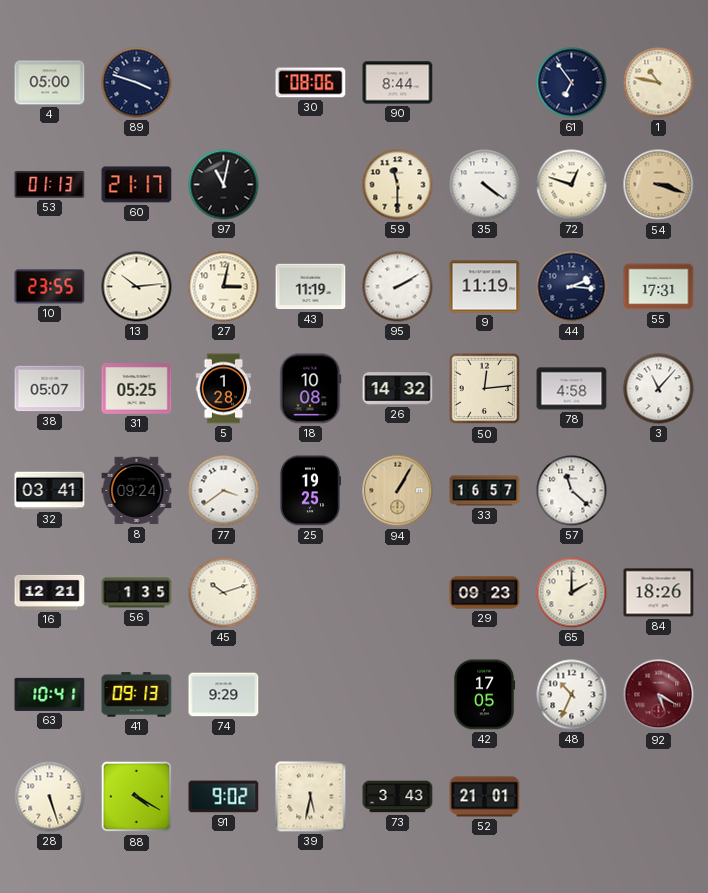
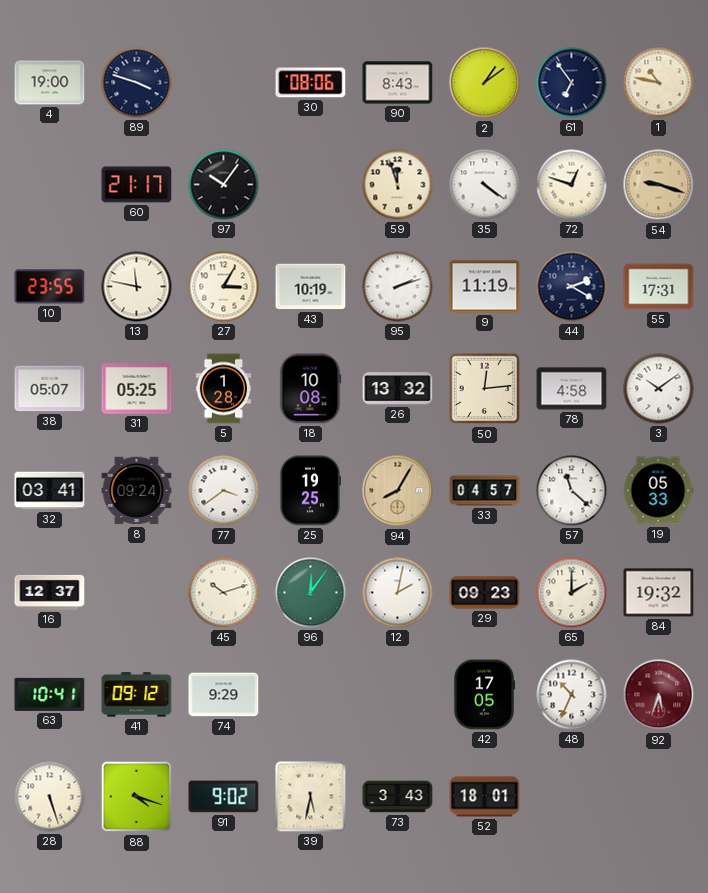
4: 05:00 -> 19:00 (50, 83)
90: 8:44 -> 8:43 (398, 83)
2: none -> 1:09 (485, 83)
53: 01:13 -> none (50, 184)
97: 11:02 -> 10:06 (224, 185)
59: 11:30 -> 11:57 (398, 185)
54: 3:18 -> 9:18 (659, 185)
13: 10:14 -> 11:47 (137, 287)
27: 3:02 -> 3:05 (224, 287)
43: 11:19 -> 10:19 (311, 287)
95: 2:10 -> 2:12 (398, 287)
44: 2:16 -> 2:20 (572, 287)
26: 14:32 -> 13:32 (398, 389)
3: 11:07 -> 10:09 (659, 389)
94: 1:05 -> 8:05 (398, 491)
33: 16:57 -> 04:57 (485, 491)
19: none -> 05:33 (658, 491)
16: 12:21 -> 12:37 (50, 592)
56: 1:35 -> none (137, 593)
96: none -> 12:06 (311, 593)
12: none -> 2:02 (398, 593)
84: 18:26 -> 19:32 (659, 593)
41: 09:13 -> 09:12 (137, 695)
92: 5:20 -> 5:33 (659, 695)
88: 4:20 -> 4:18 (137, 797)
52: 21:01 -> 18:01 (485, 797)
